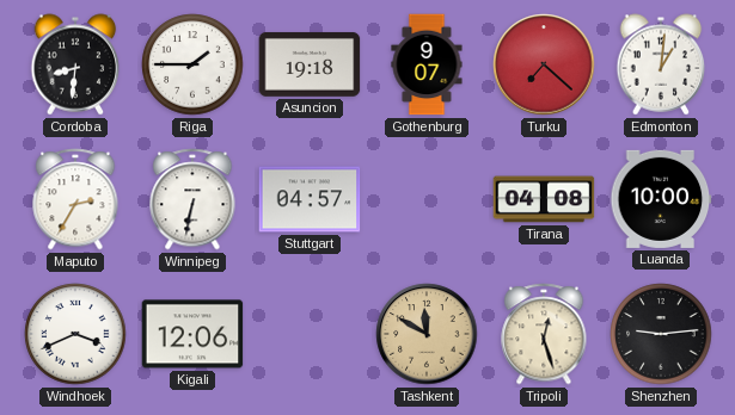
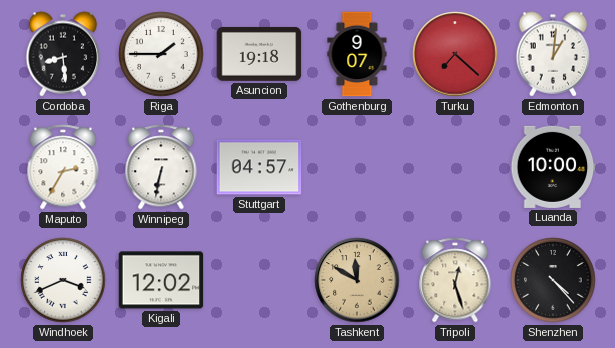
Cordoba: 8:31 -> 8:29 (63, 54)
Tirana: 04:08 -> none (544, 199)
Kigali: 12:06 -> 12:02 (161, 280)
Shenzhen: 9:14 -> 4:23 (553, 280)
